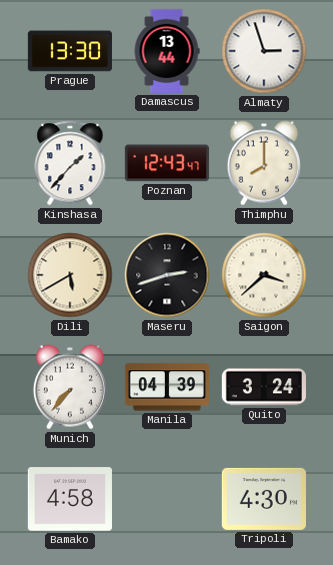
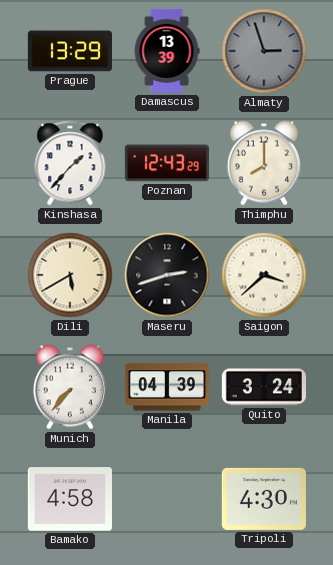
Prague: 13:30 -> 13:29 (70, 51)
Damascus: 13:44 -> 13:39 (167, 51)
Almaty dial: white -> grey (264, 51)
Poznan: 12:43:47 -> 12:43:29 (167, 163)
